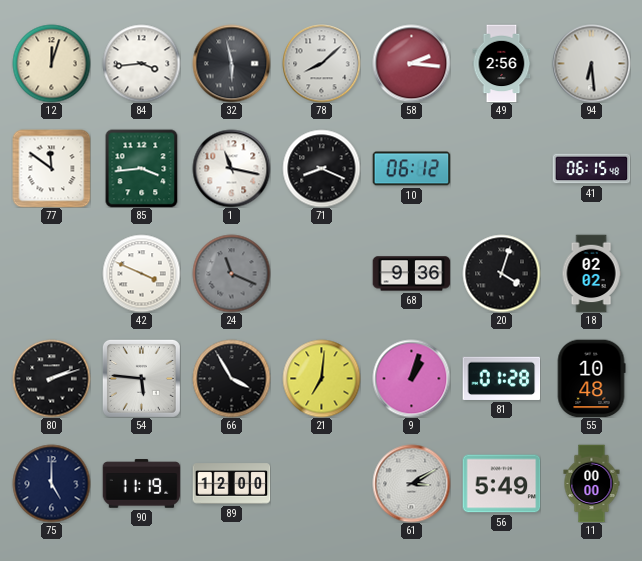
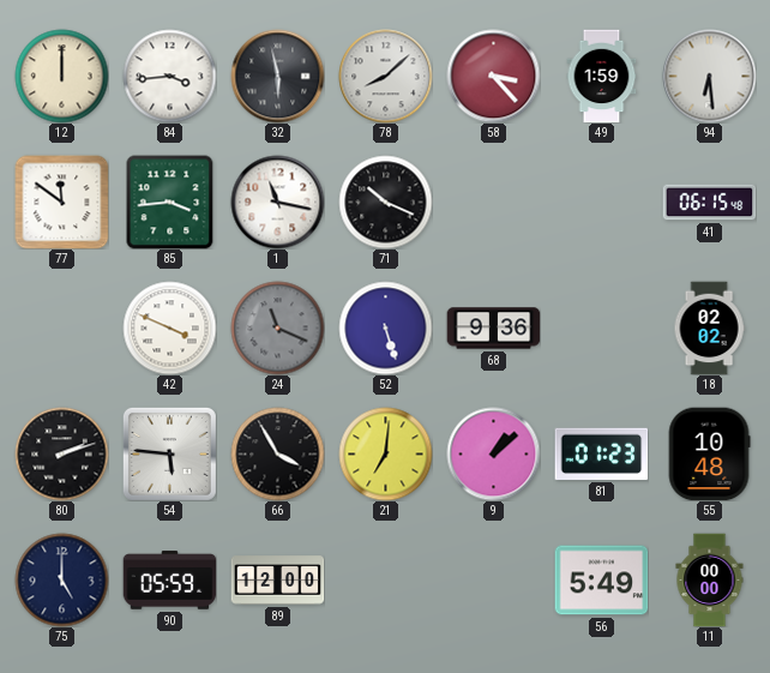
12: 12:03 -> 12:00 (61, 76)
58: 2:16 -> 3:23 (493, 76)
49: 2:56 -> 1:59 (602, 76)
71: 8:19 -> 10:19 (385, 202)
10: 06:12 -> none (411, 169)
52: none -> 5:27 (385, 328)
20: 4:03 -> none (501, 273)
9: 1:03 -> 1:08 (493, 453)
81: 01:28 -> 01:23 (601, 453)
90: 11:19 -> 05:59 (169, 581)
61: 3:10 -> none (411, 483)
